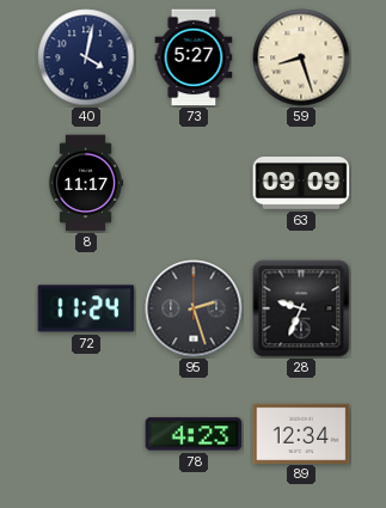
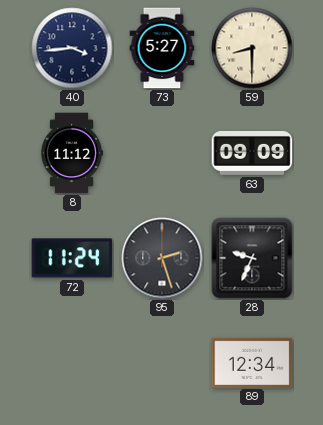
40: 4:02 -> 3:44 (72, 48)
59: 8:27 -> 8:30 (252, 48)
8: 11:17 -> 11:12 (72, 153)
78: 4:23 -> none (194, 434)
